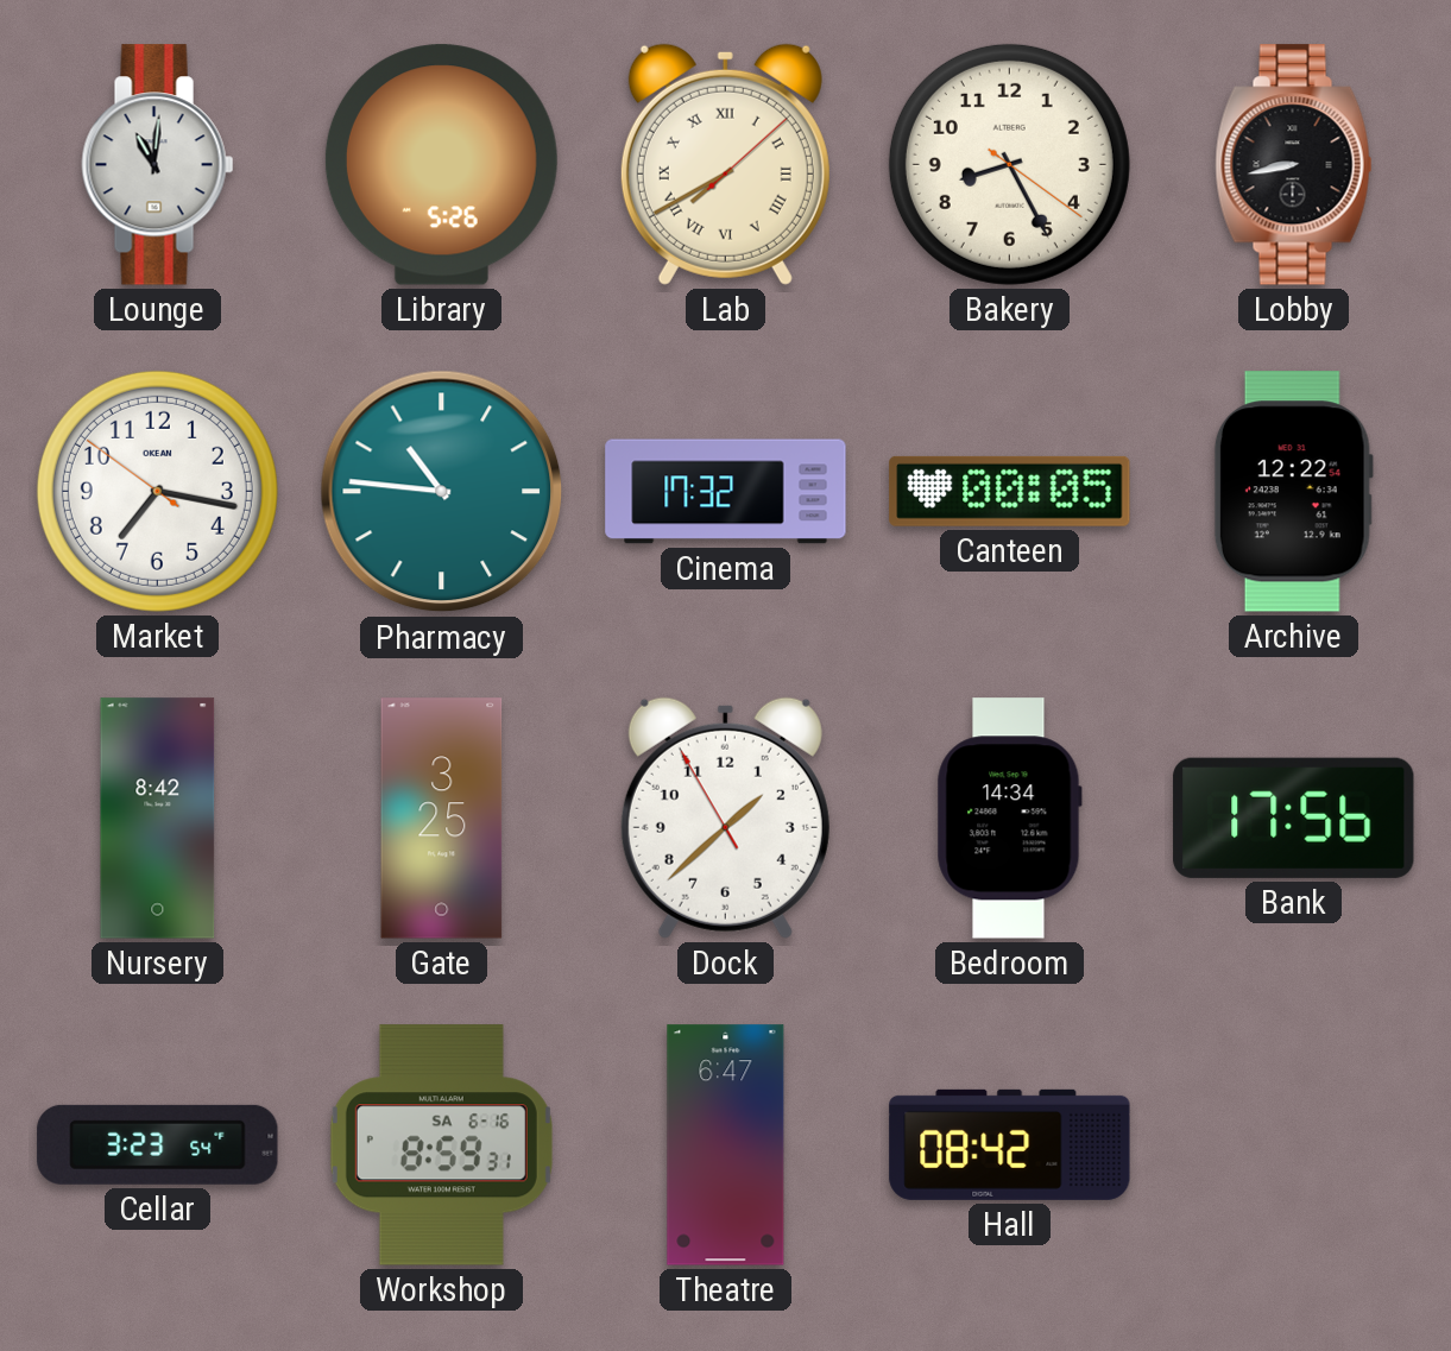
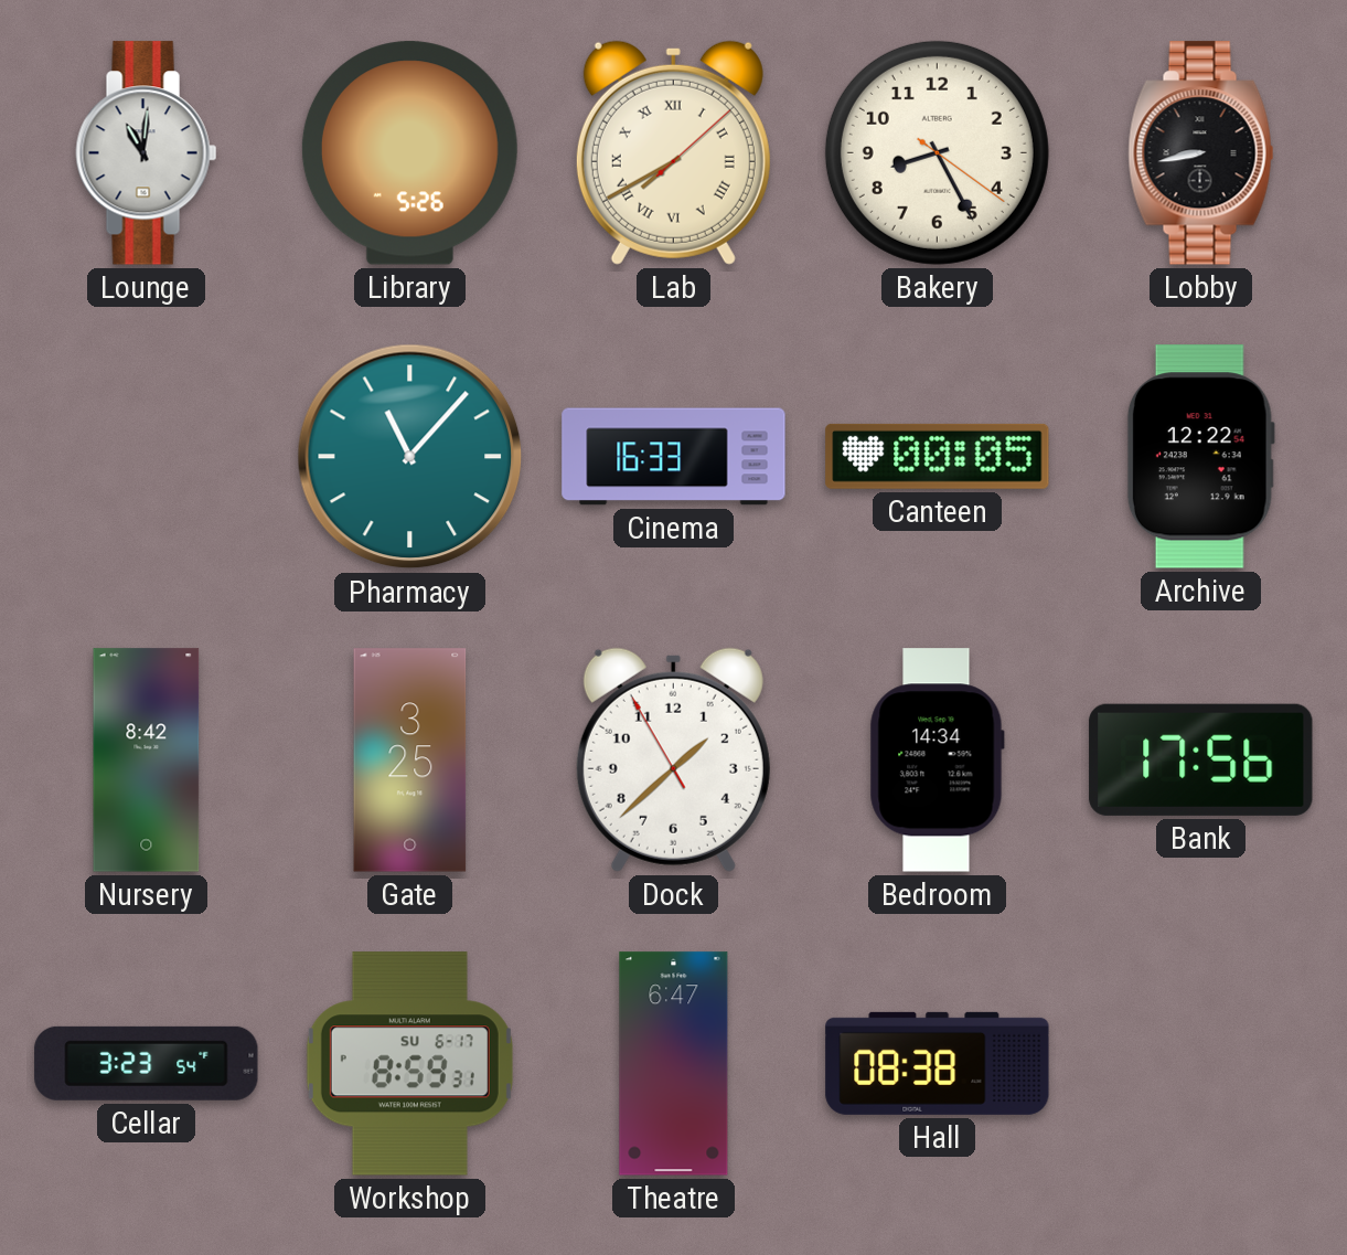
Market: 7:16 -> none (157, 491)
Pharmacy: 10:46 -> 11:07 (410, 457)
Cinema: 17:32 -> 16:33 (674, 457)
Workshop date: SA 6-16 -> SU 6-17 (409, 1064)
Hall: 08:42 -> 08:38 (938, 1063)
